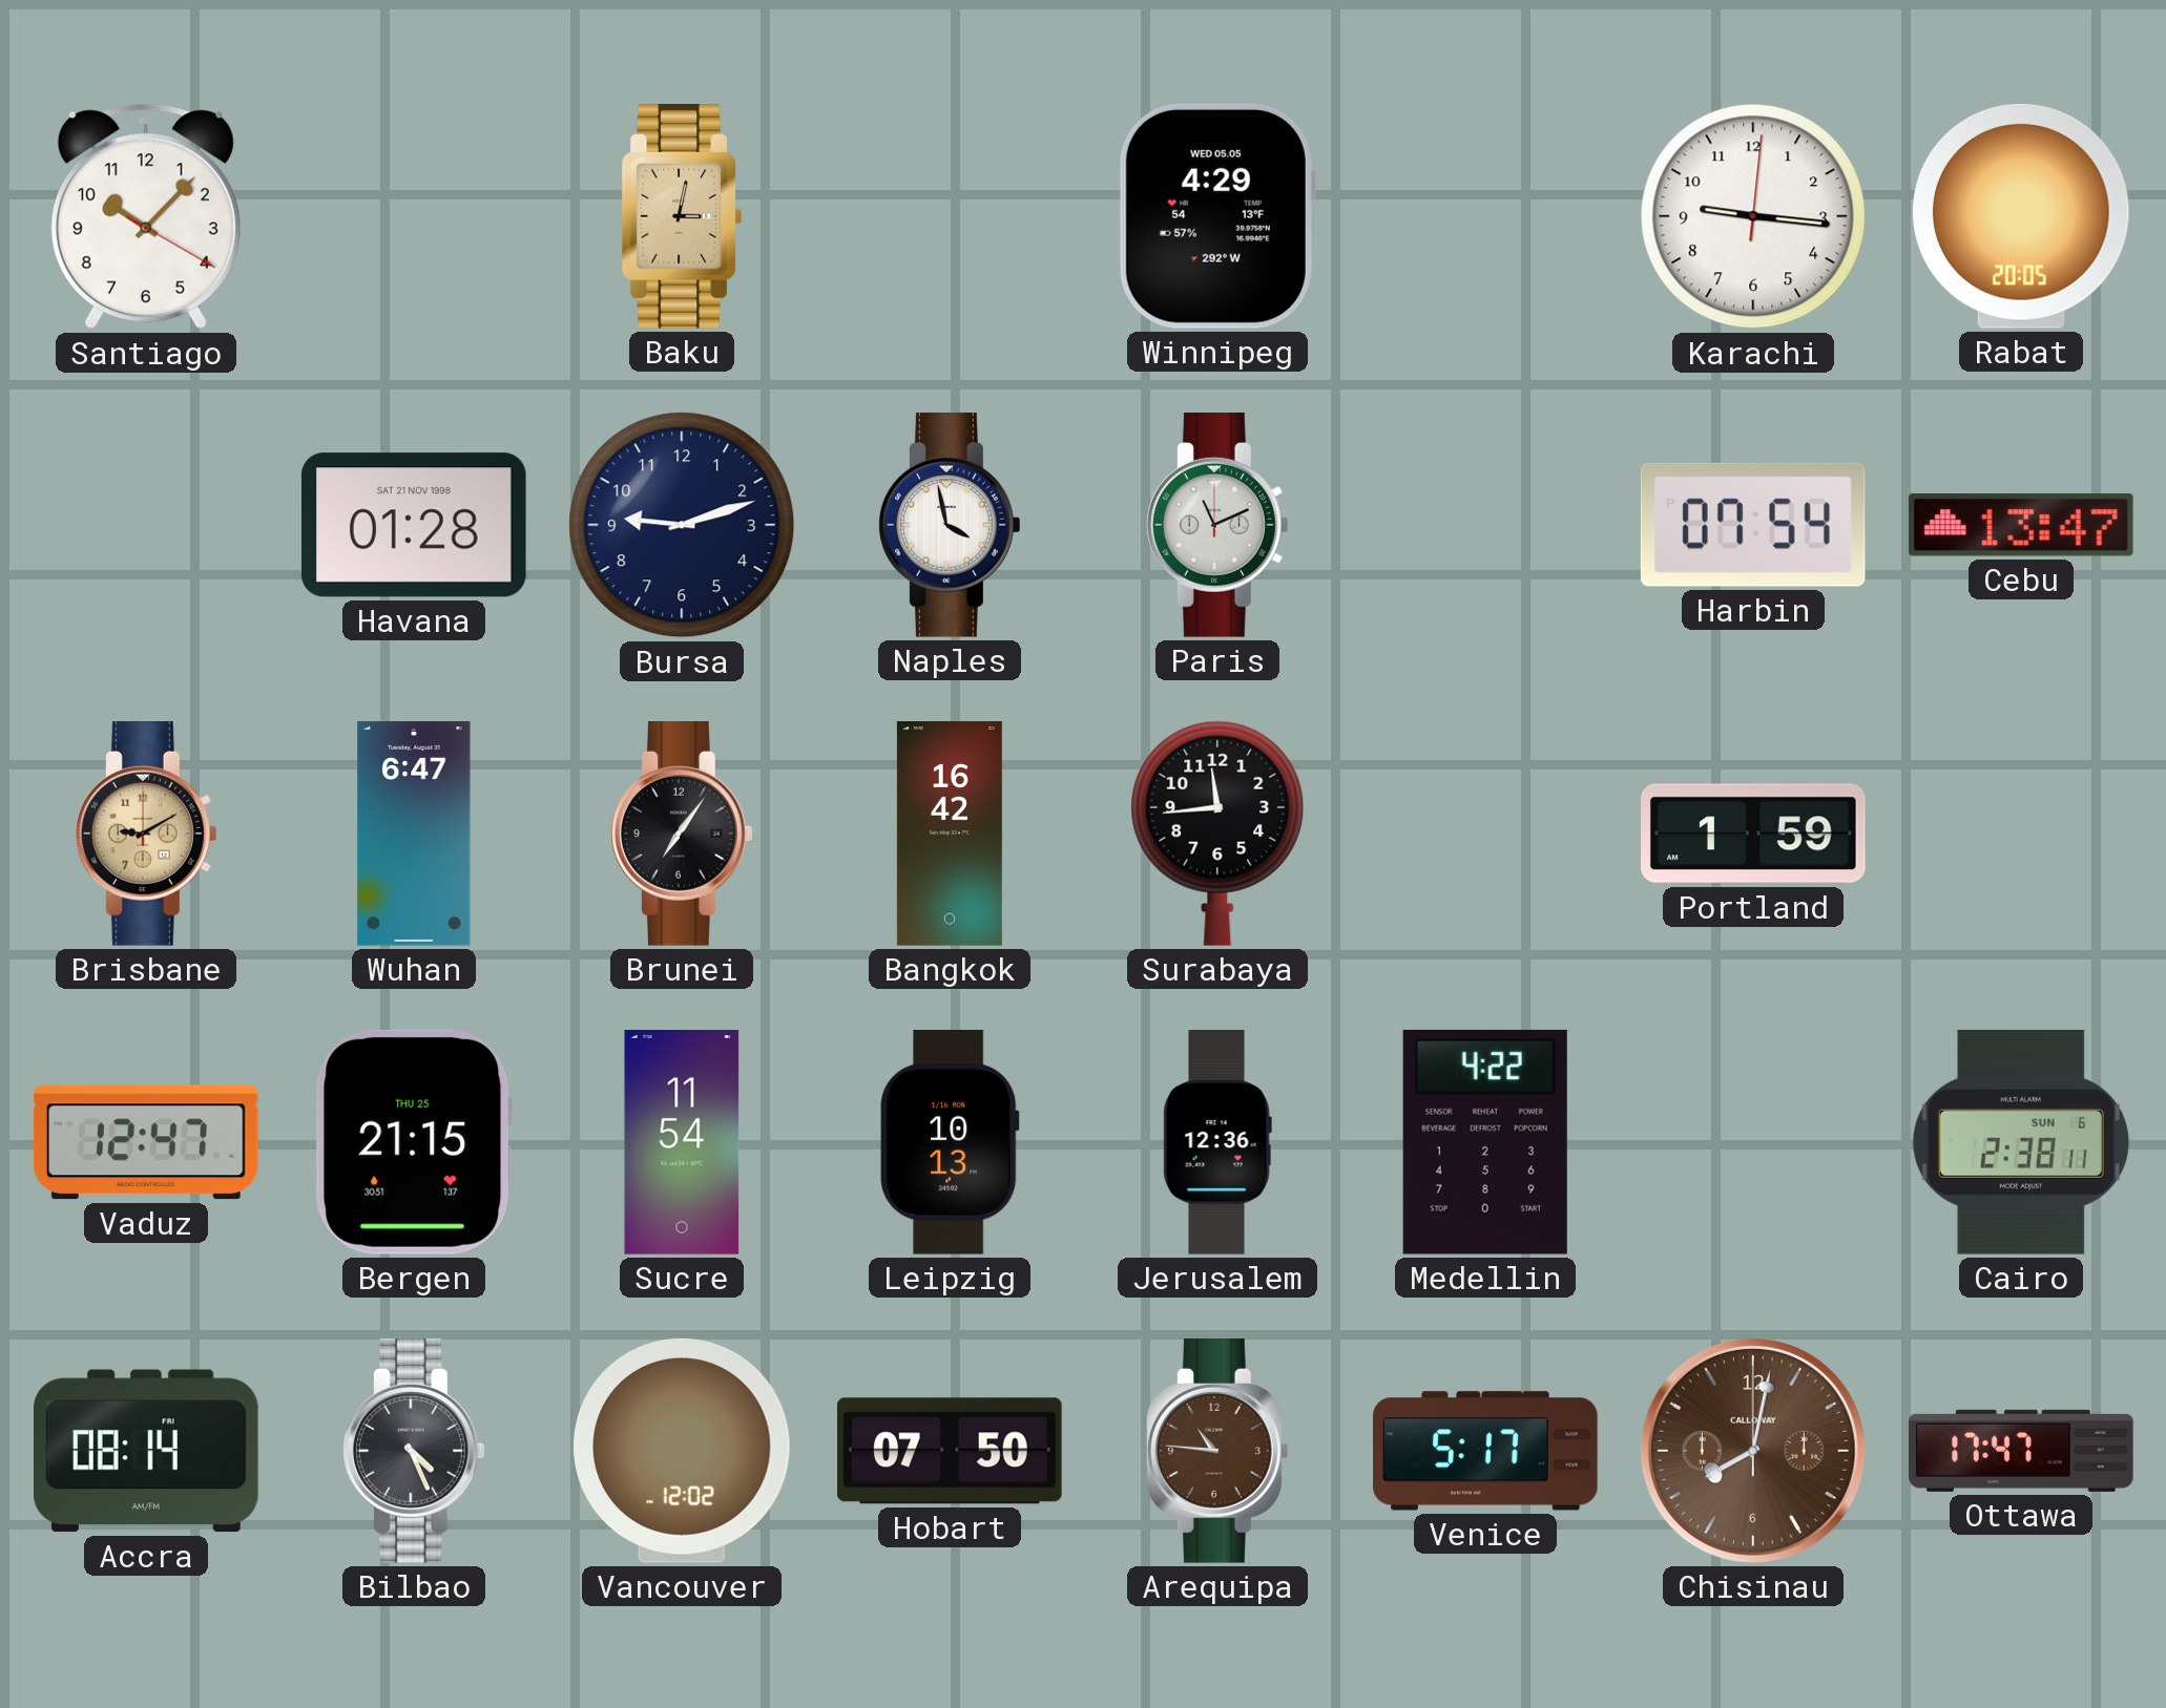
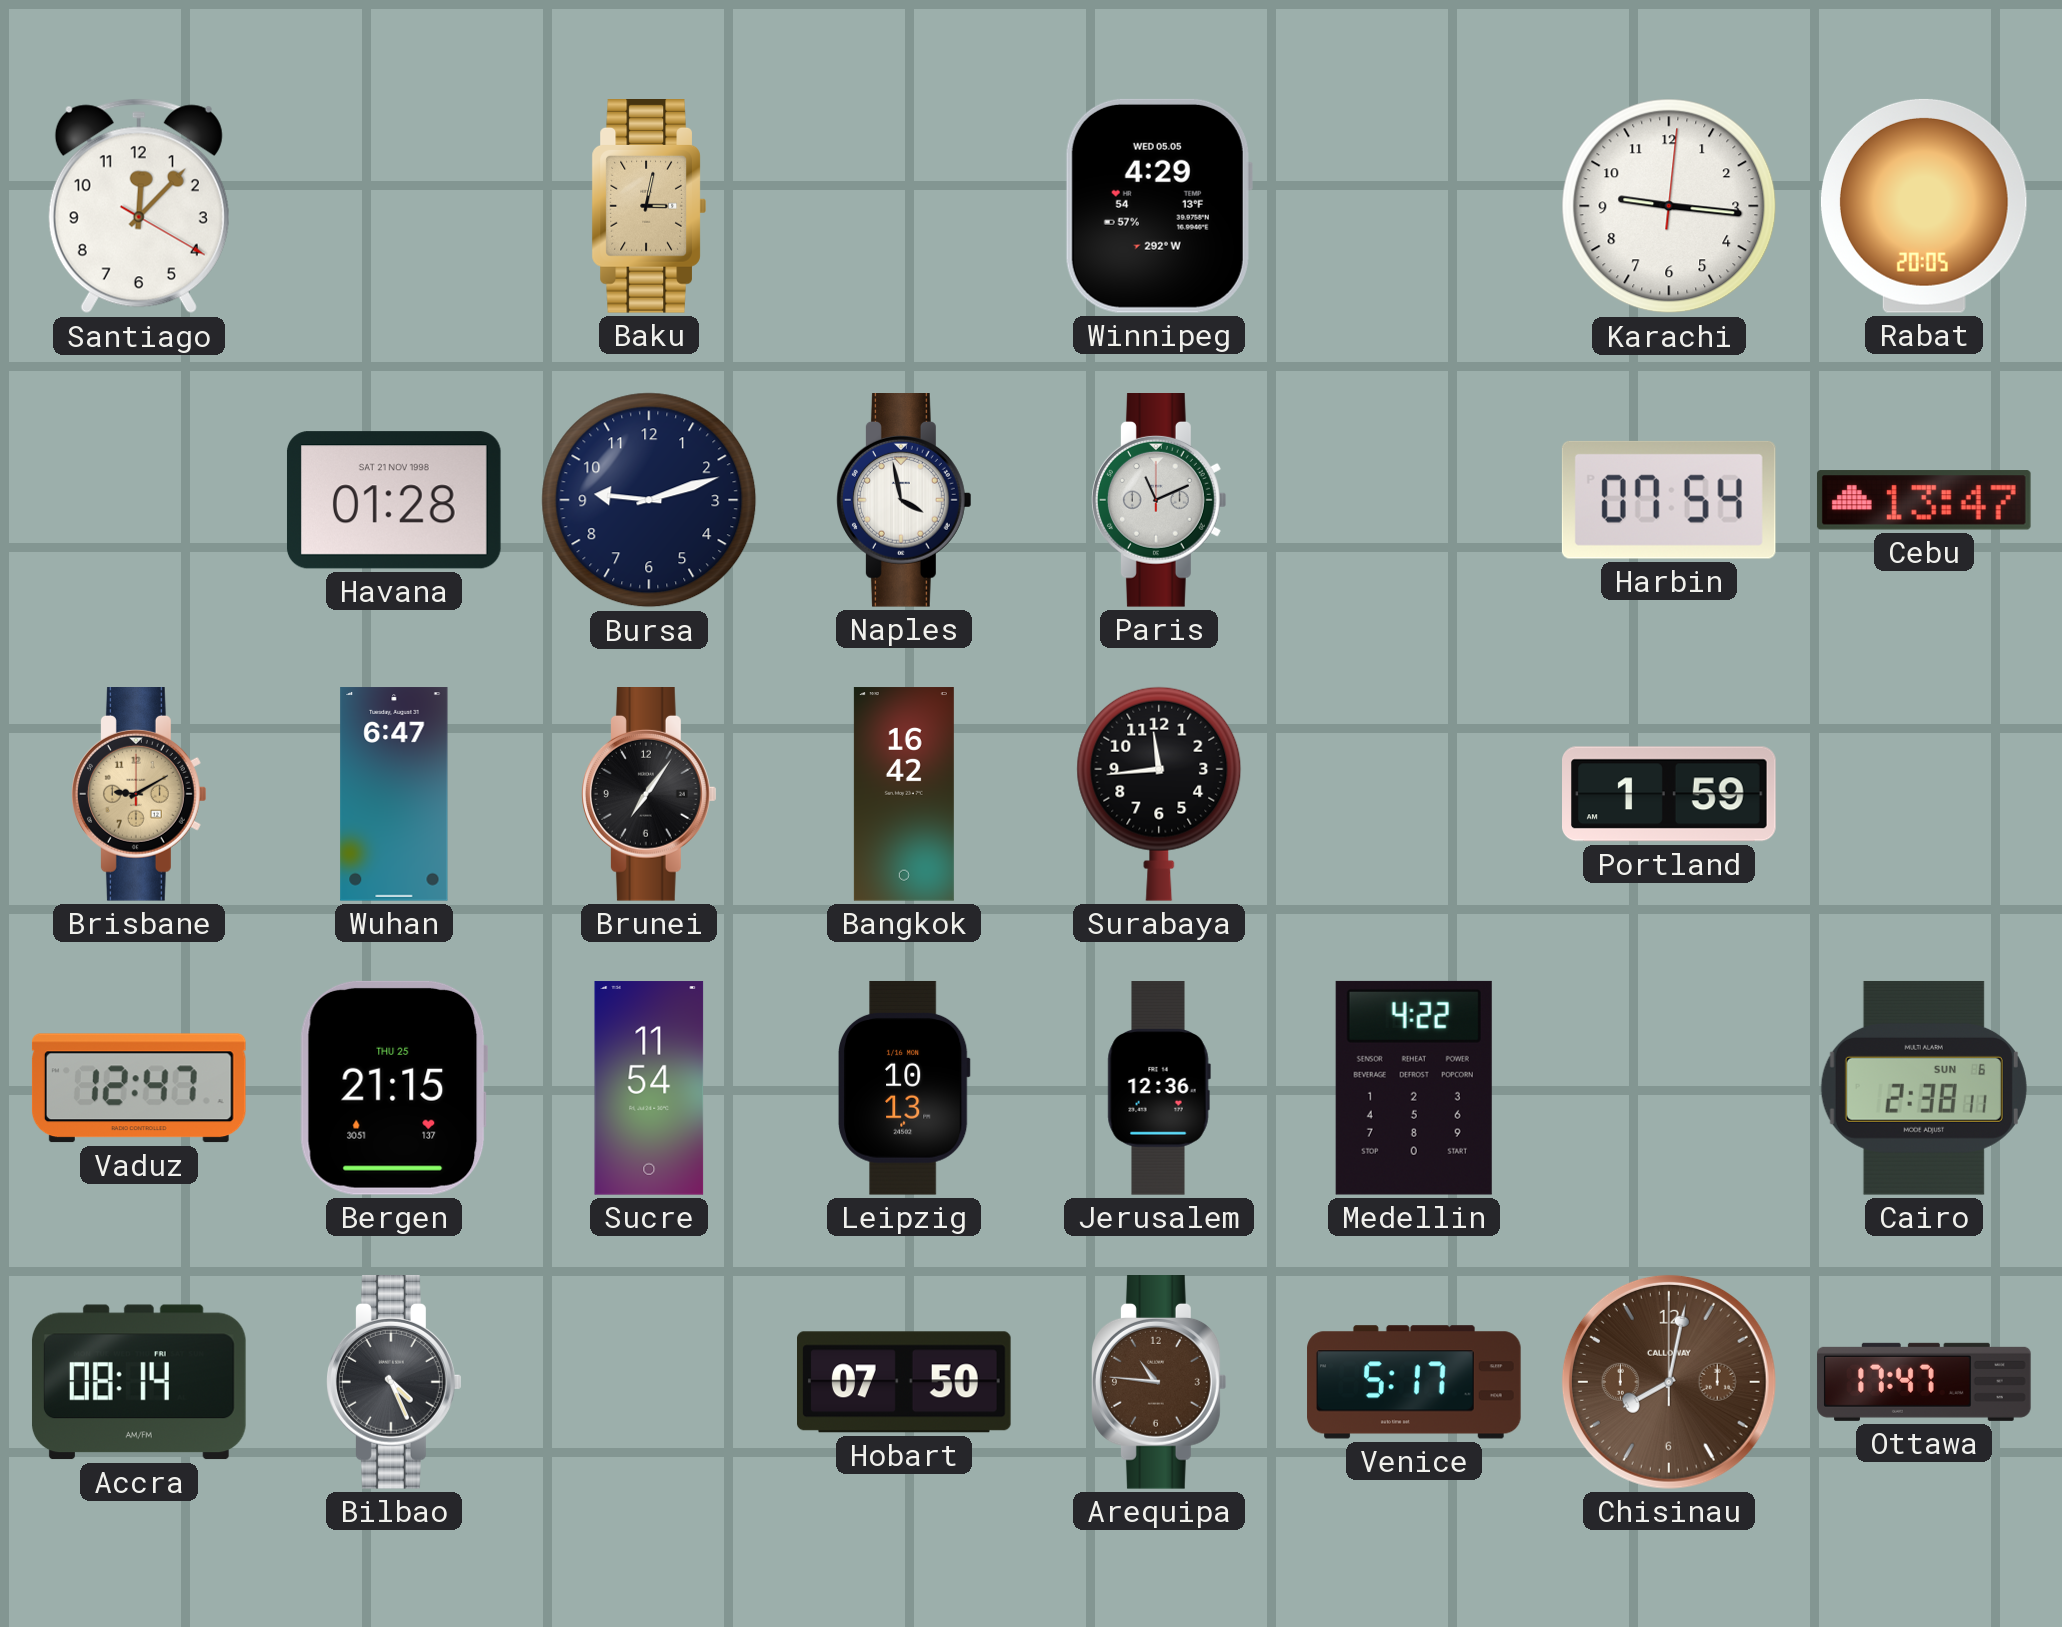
Santiago: 10:07 -> 12:07 (139, 206)
Vancouver: 12:02 -> none (683, 1451)
